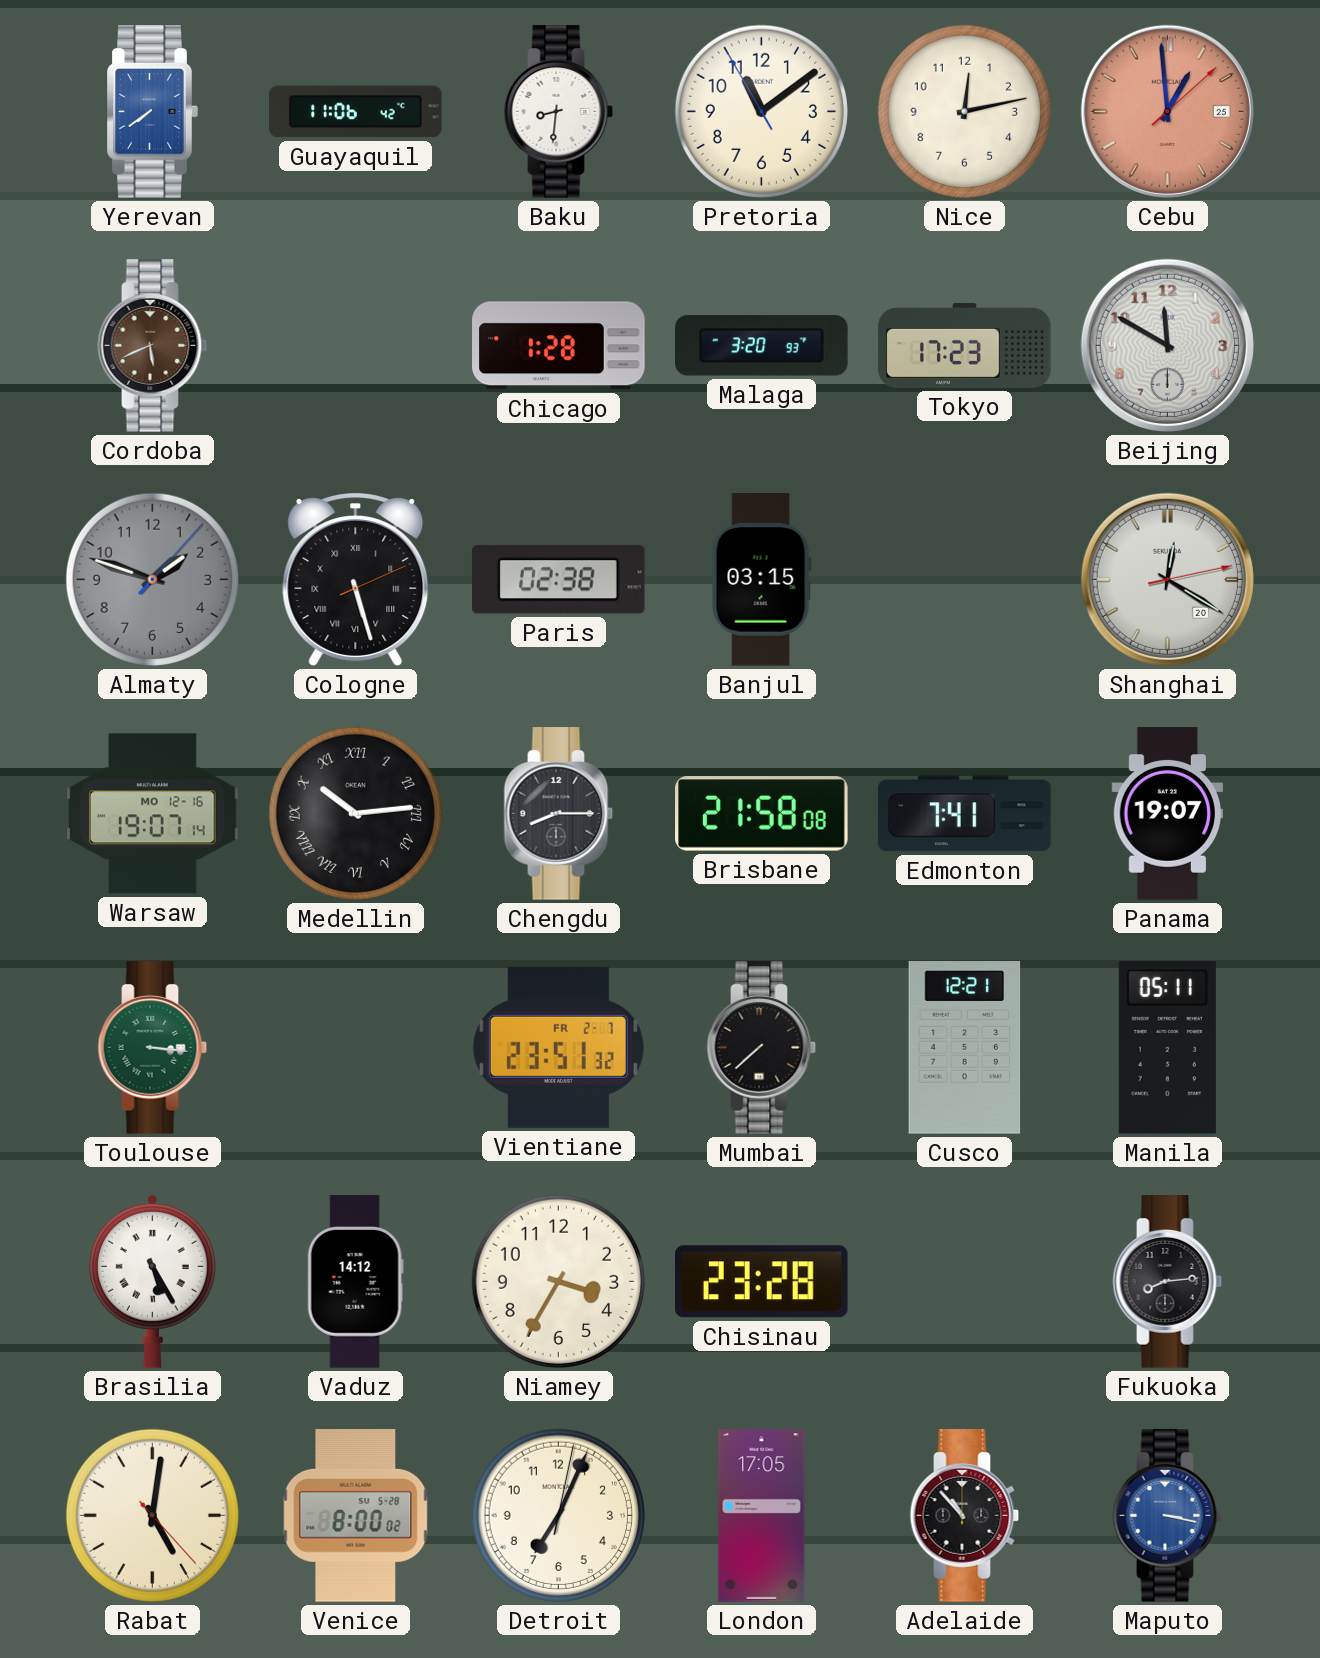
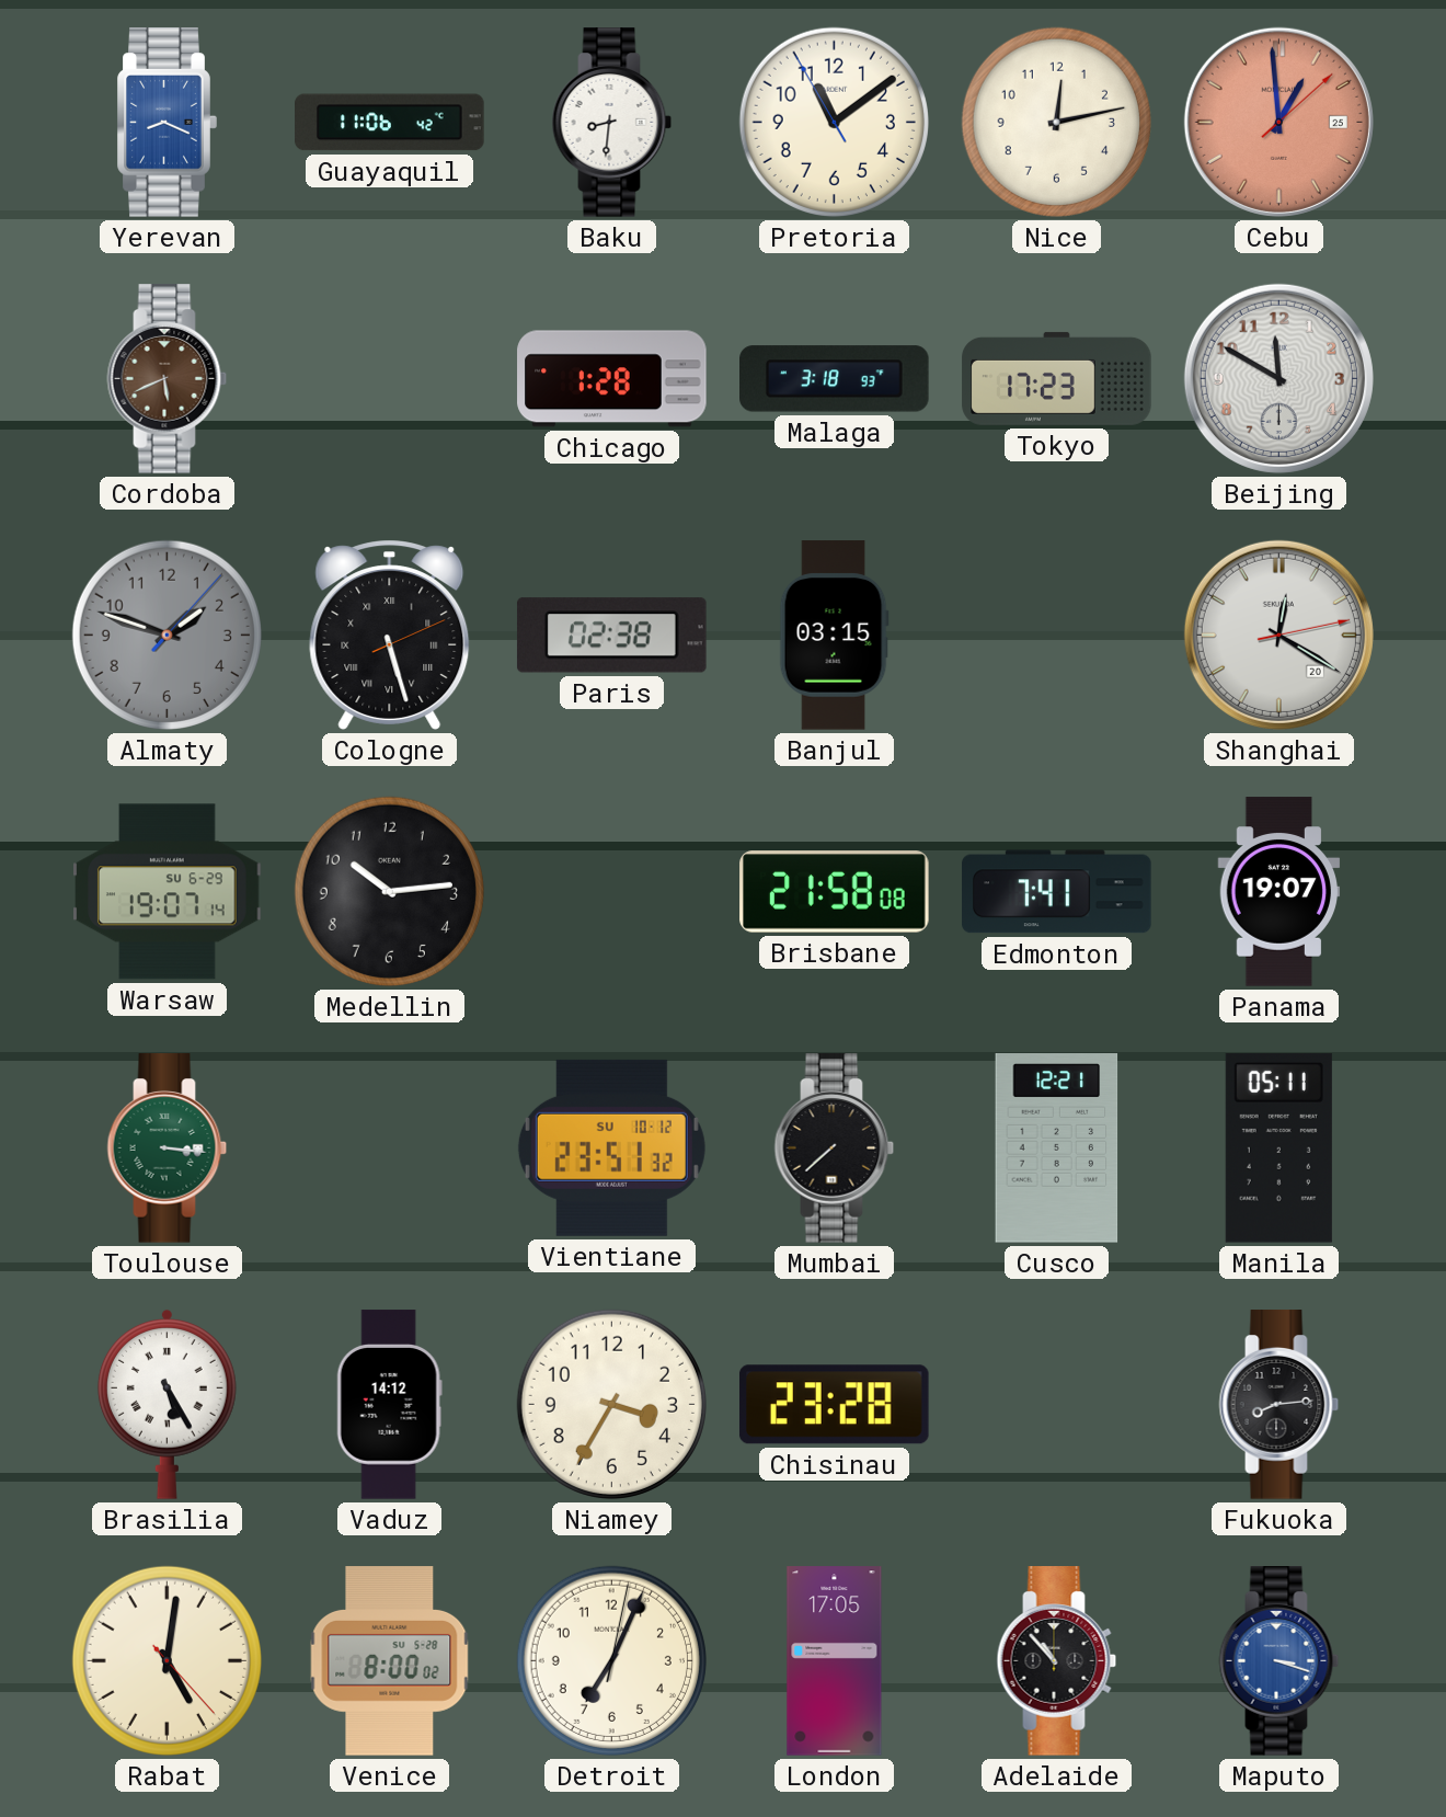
Yerevan: 7:39 -> 8:19 (167, 123)
Malaga: 3:20 -> 3:18 (835, 379)
Warsaw date: MO 12-16 -> SU 6-29 (168, 892)
Medellin numerals: Roman -> Arabic (389, 891)
Chengdu: 8:15 -> none (559, 814)
Vientiane date: FR 2-7 -> SU 10-12 (611, 1147)
Maputo: 3:17 -> 3:18 (1279, 1661)
